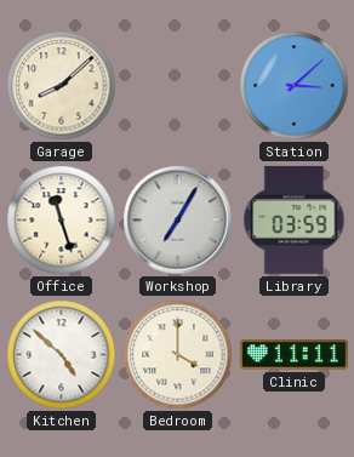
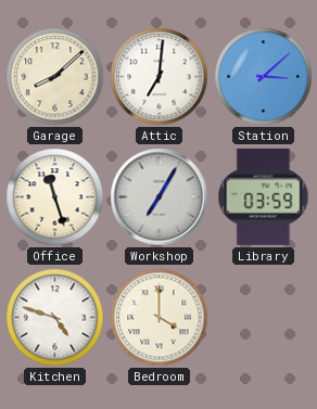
Attic: none -> 7:01 (160, 77)
Kitchen: 4:52 -> 4:48 (55, 318)
Clinic: 11:11 -> none (293, 355)
